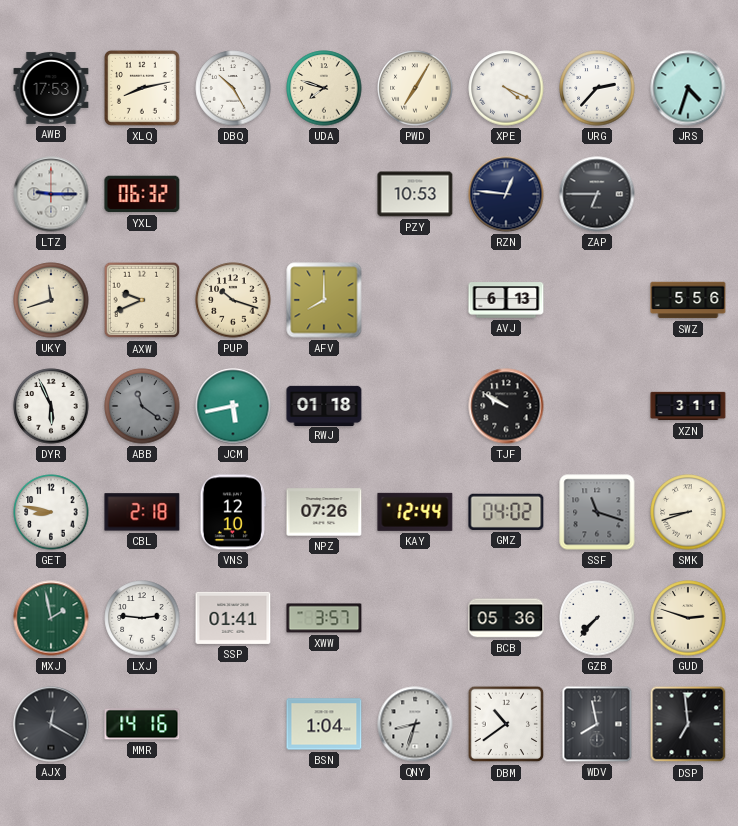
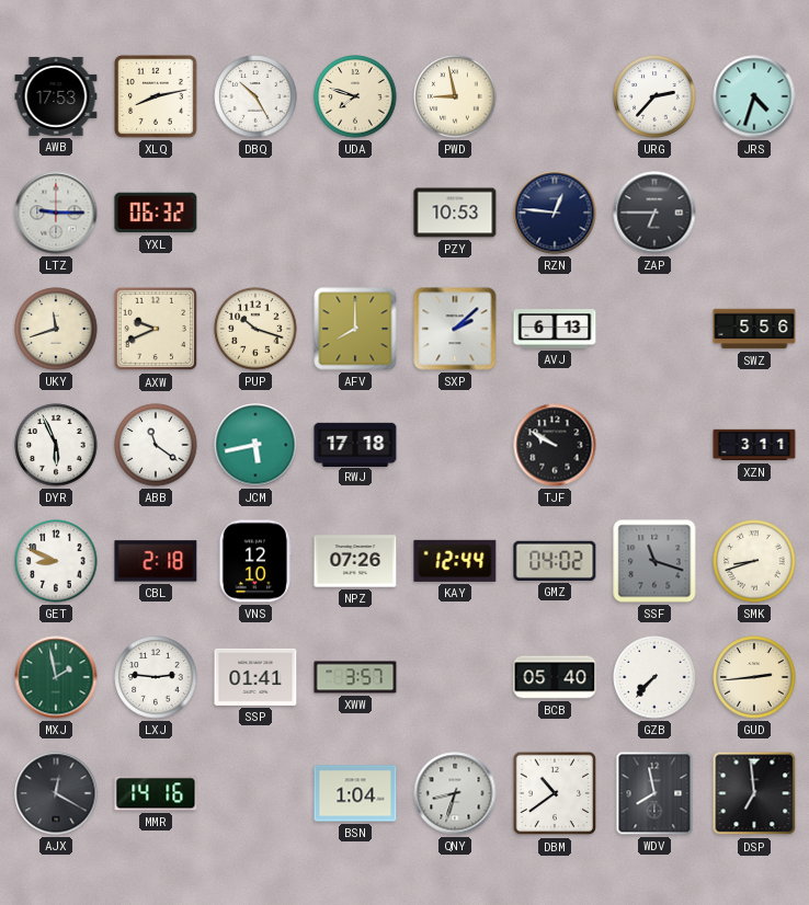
PWD: 7:05 -> 8:58 (455, 96)
XPE: 4:19 -> none (506, 88)
SXP: none -> 2:08 (455, 329)
ABB dial: grey -> white (156, 445)
RWJ: 01:18 -> 17:18 (355, 444)
GET: 8:47 -> 8:49 (56, 561)
BCB: 05:36 -> 05:40 (555, 677)
GUD: 2:48 -> 2:44 (754, 677)
